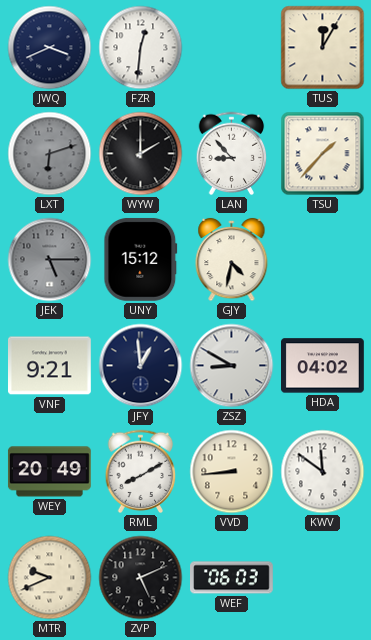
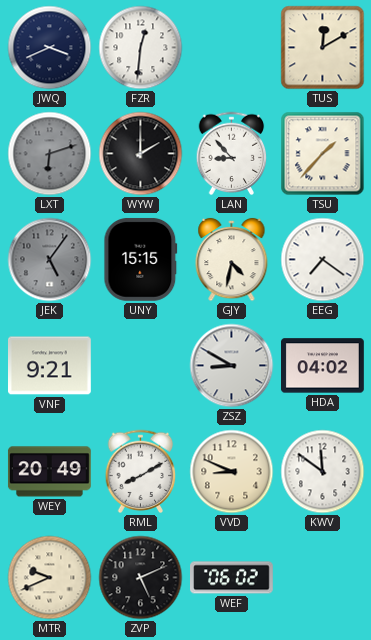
TUS: 12:05 -> 12:10 (323, 48)
JEK: 5:15 -> 5:06 (50, 260)
UNY: 15:12 -> 15:15 (141, 259)
EEG: none -> 7:21 (323, 260)
JFY: 12:59 -> none (141, 366)
VVD: 8:44 -> 8:49 (232, 472)
WEF: 06:03 -> 06:02 (232, 578)
